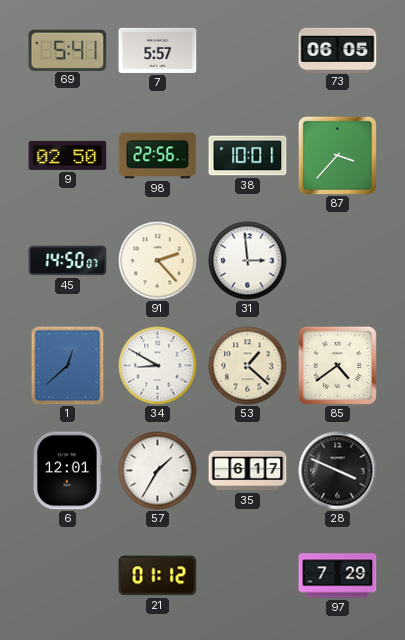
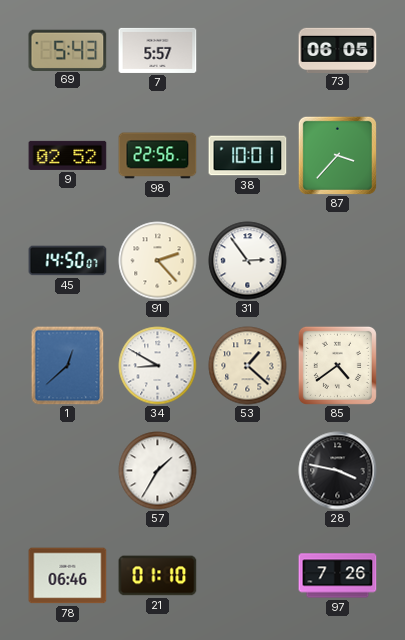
69: 5:41 -> 5:43 (68, 50)
9: 02:50 -> 02:52 (68, 155)
31: 2:59 -> 2:54 (248, 261)
6: 12:01 -> none (68, 471)
35: 6:17 -> none (248, 471)
28: 3:49 -> 3:47 (338, 471)
78: none -> 06:46 (68, 576)
21: 01:12 -> 01:10 (158, 576)
97: 7:29 -> 7:26 (338, 576)
